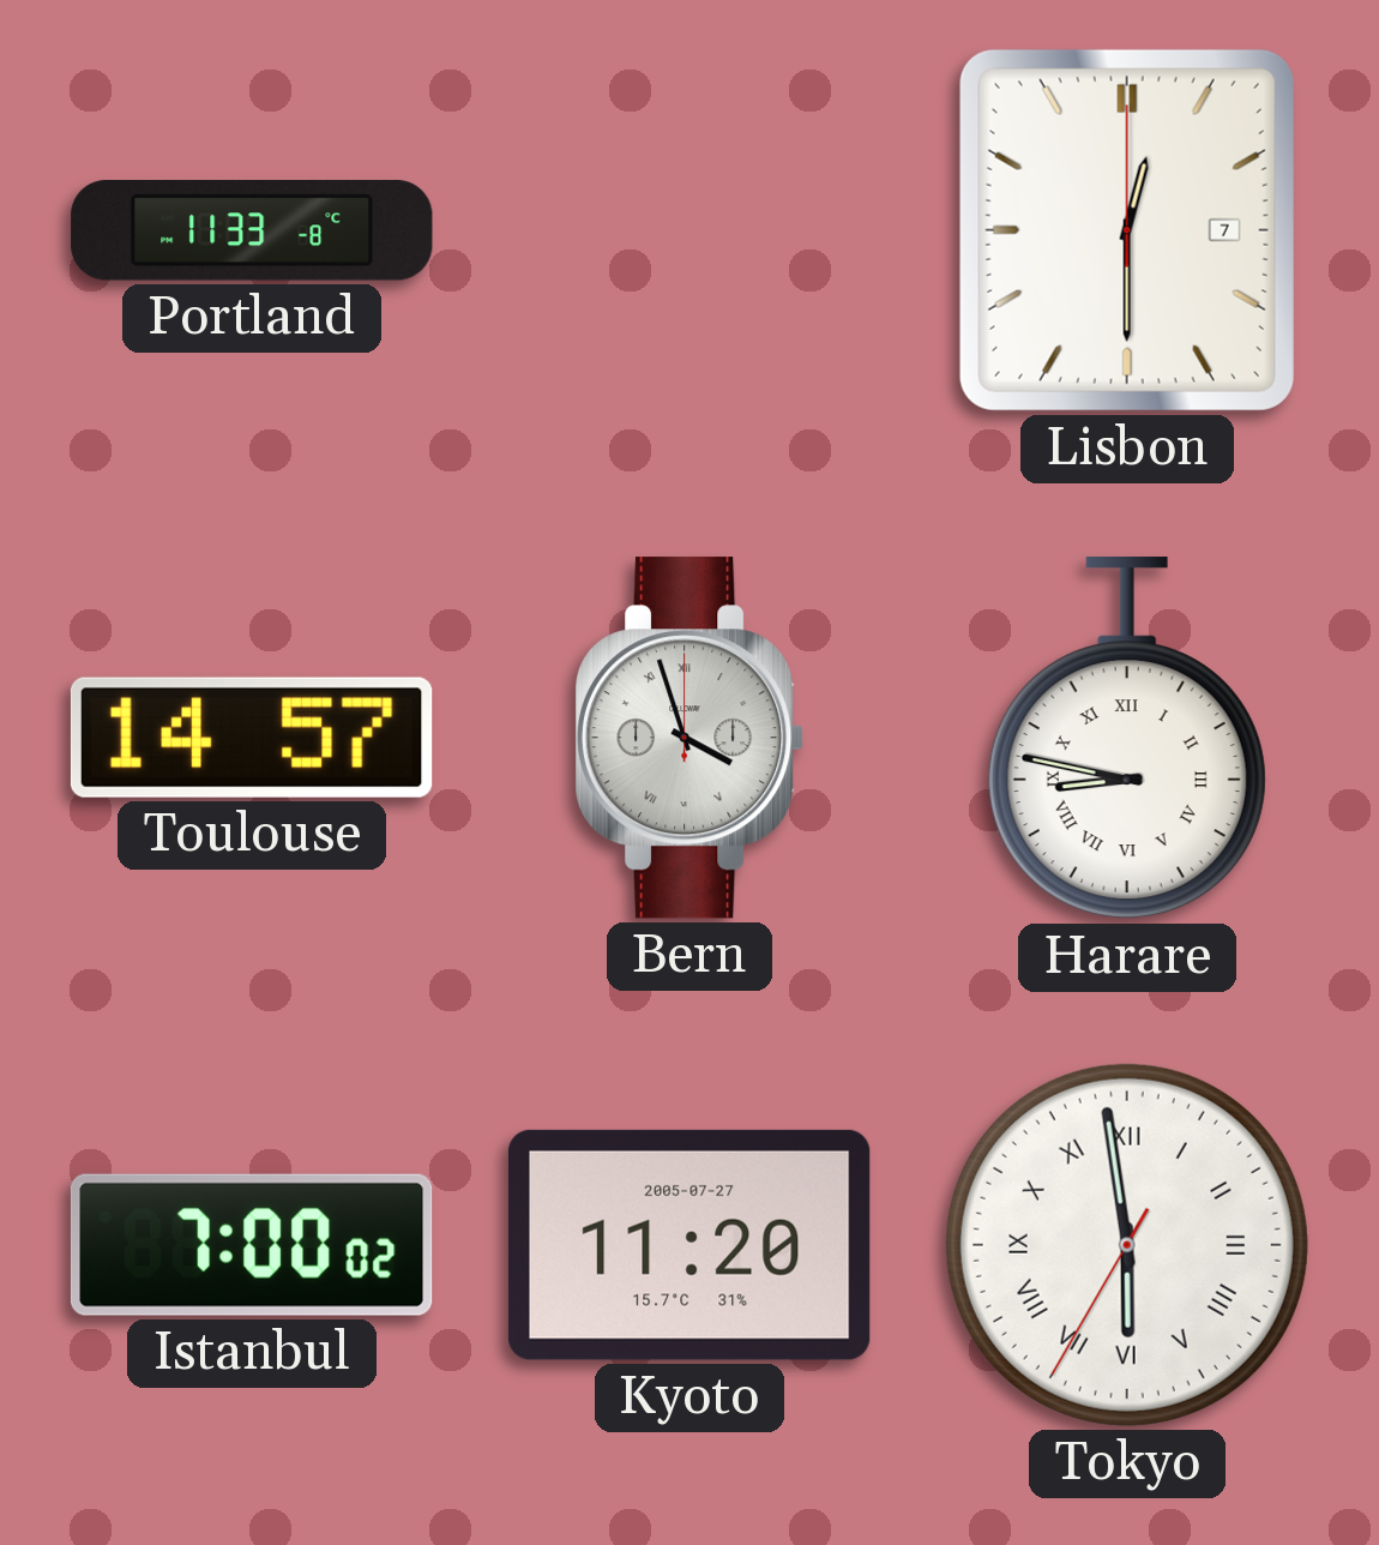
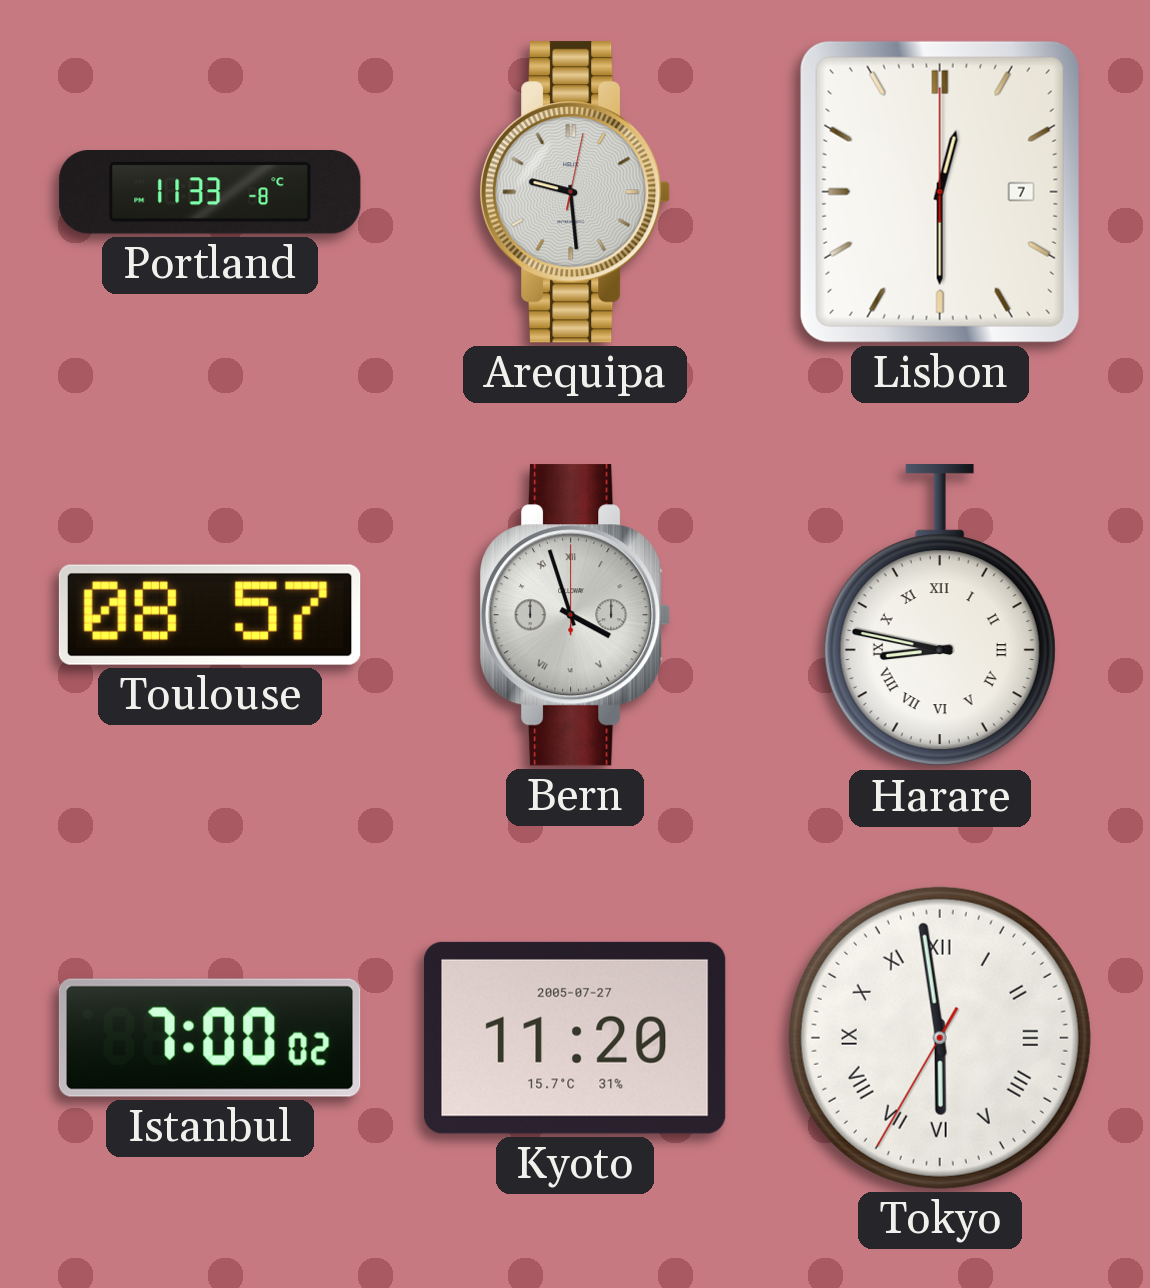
Arequipa: none -> 9:29 (576, 192)
Toulouse: 14:57 -> 08:57 (210, 615)
